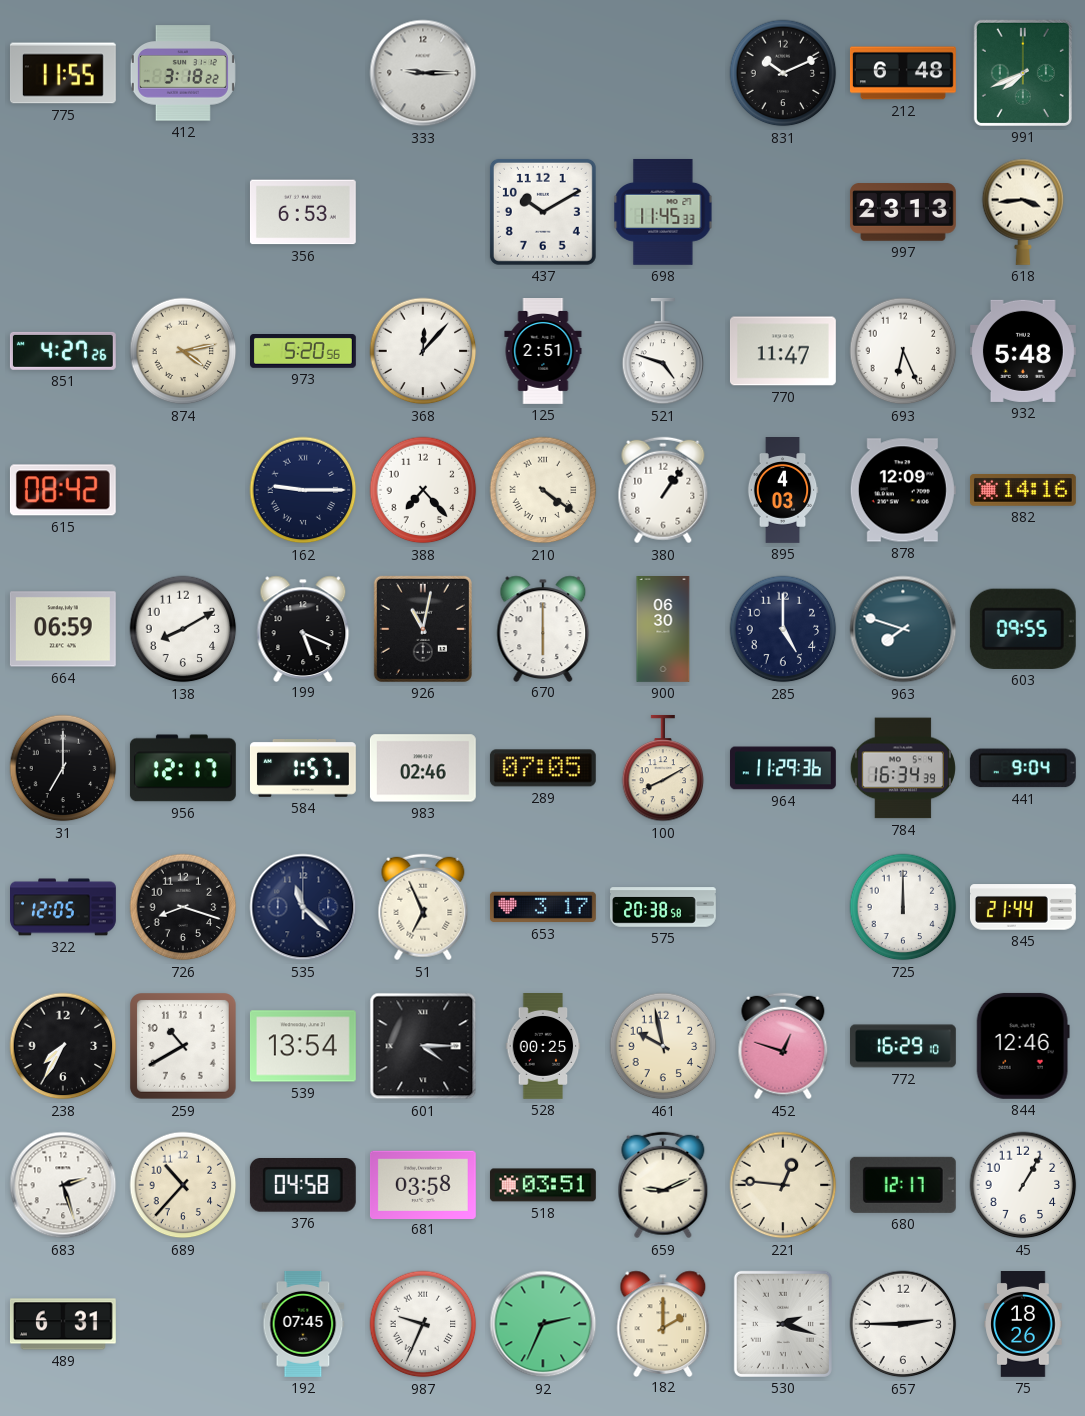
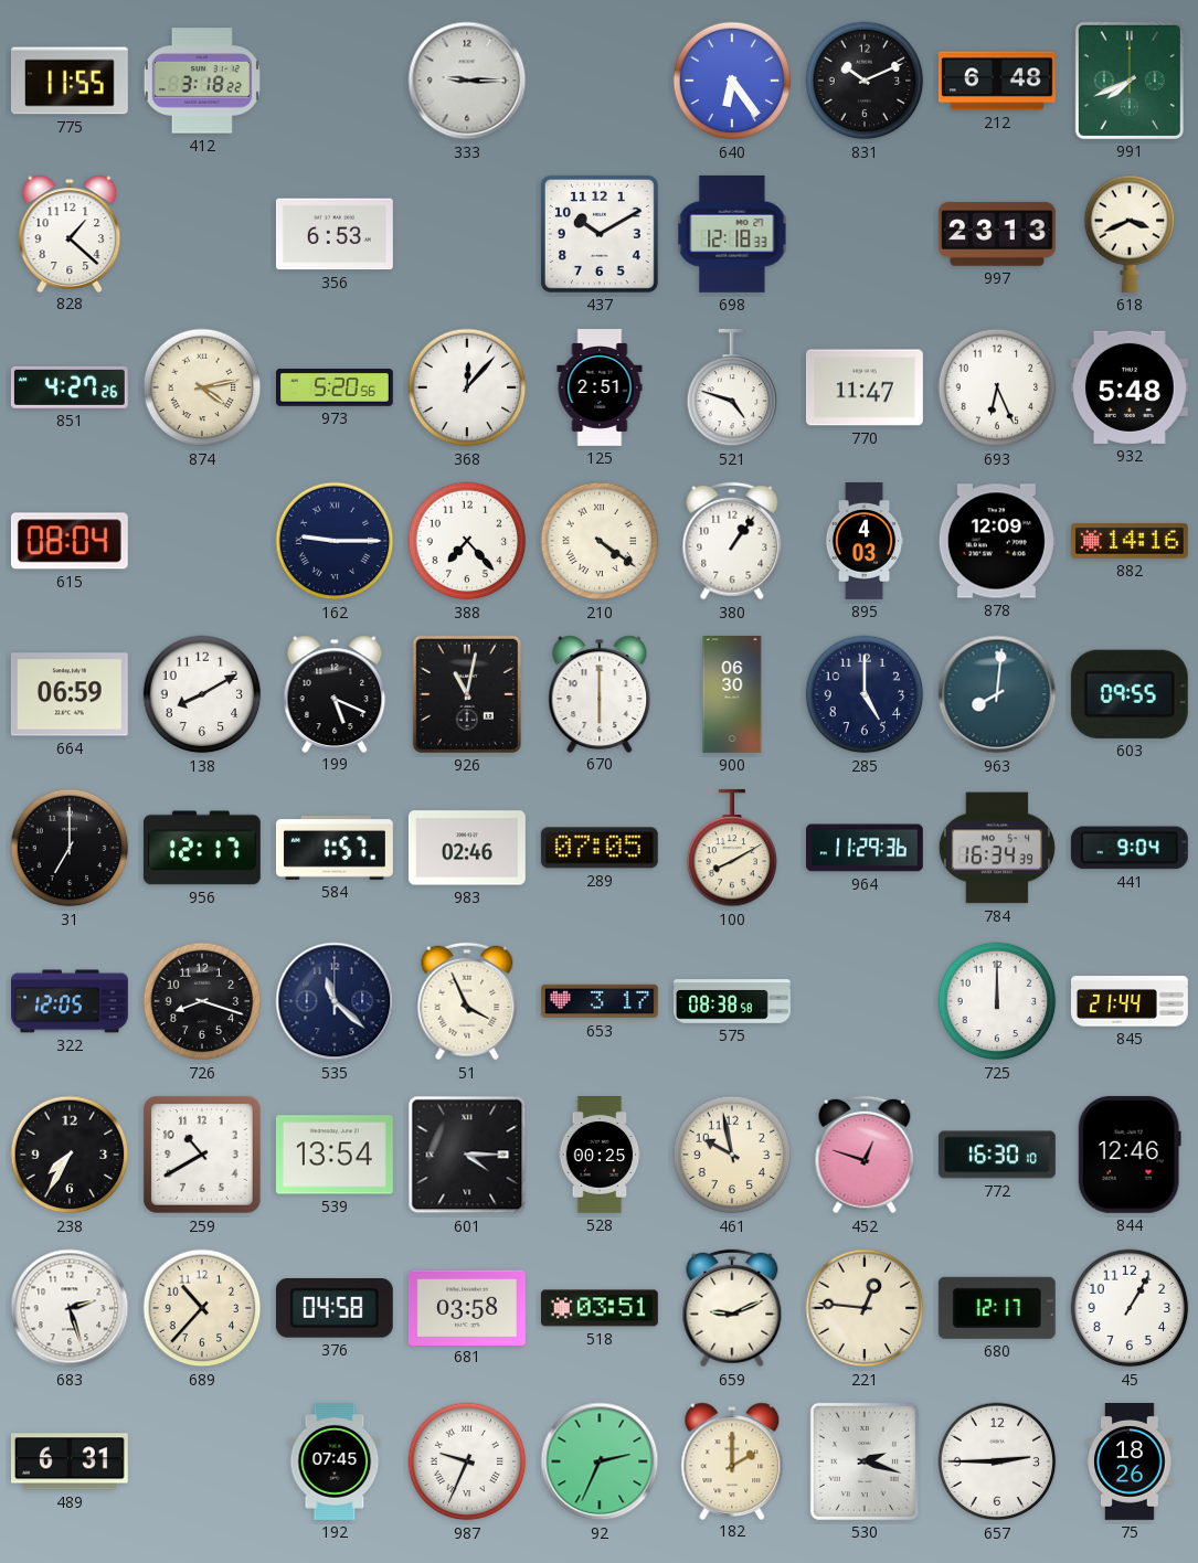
640: none -> 6:24 (732, 81)
828: none -> 1:22 (70, 233)
698: 11:45 -> 12:18 (732, 234)
618: 3:44 -> 3:41 (1130, 234)
615: 08:42 -> 08:04 (70, 541)
963: 7:48 -> 8:01 (997, 694)
51: 6:56 -> 3:56 (467, 1001)
575: 20:38 -> 08:38 (733, 1001)
772: 16:29 -> 16:30 (997, 1155)
